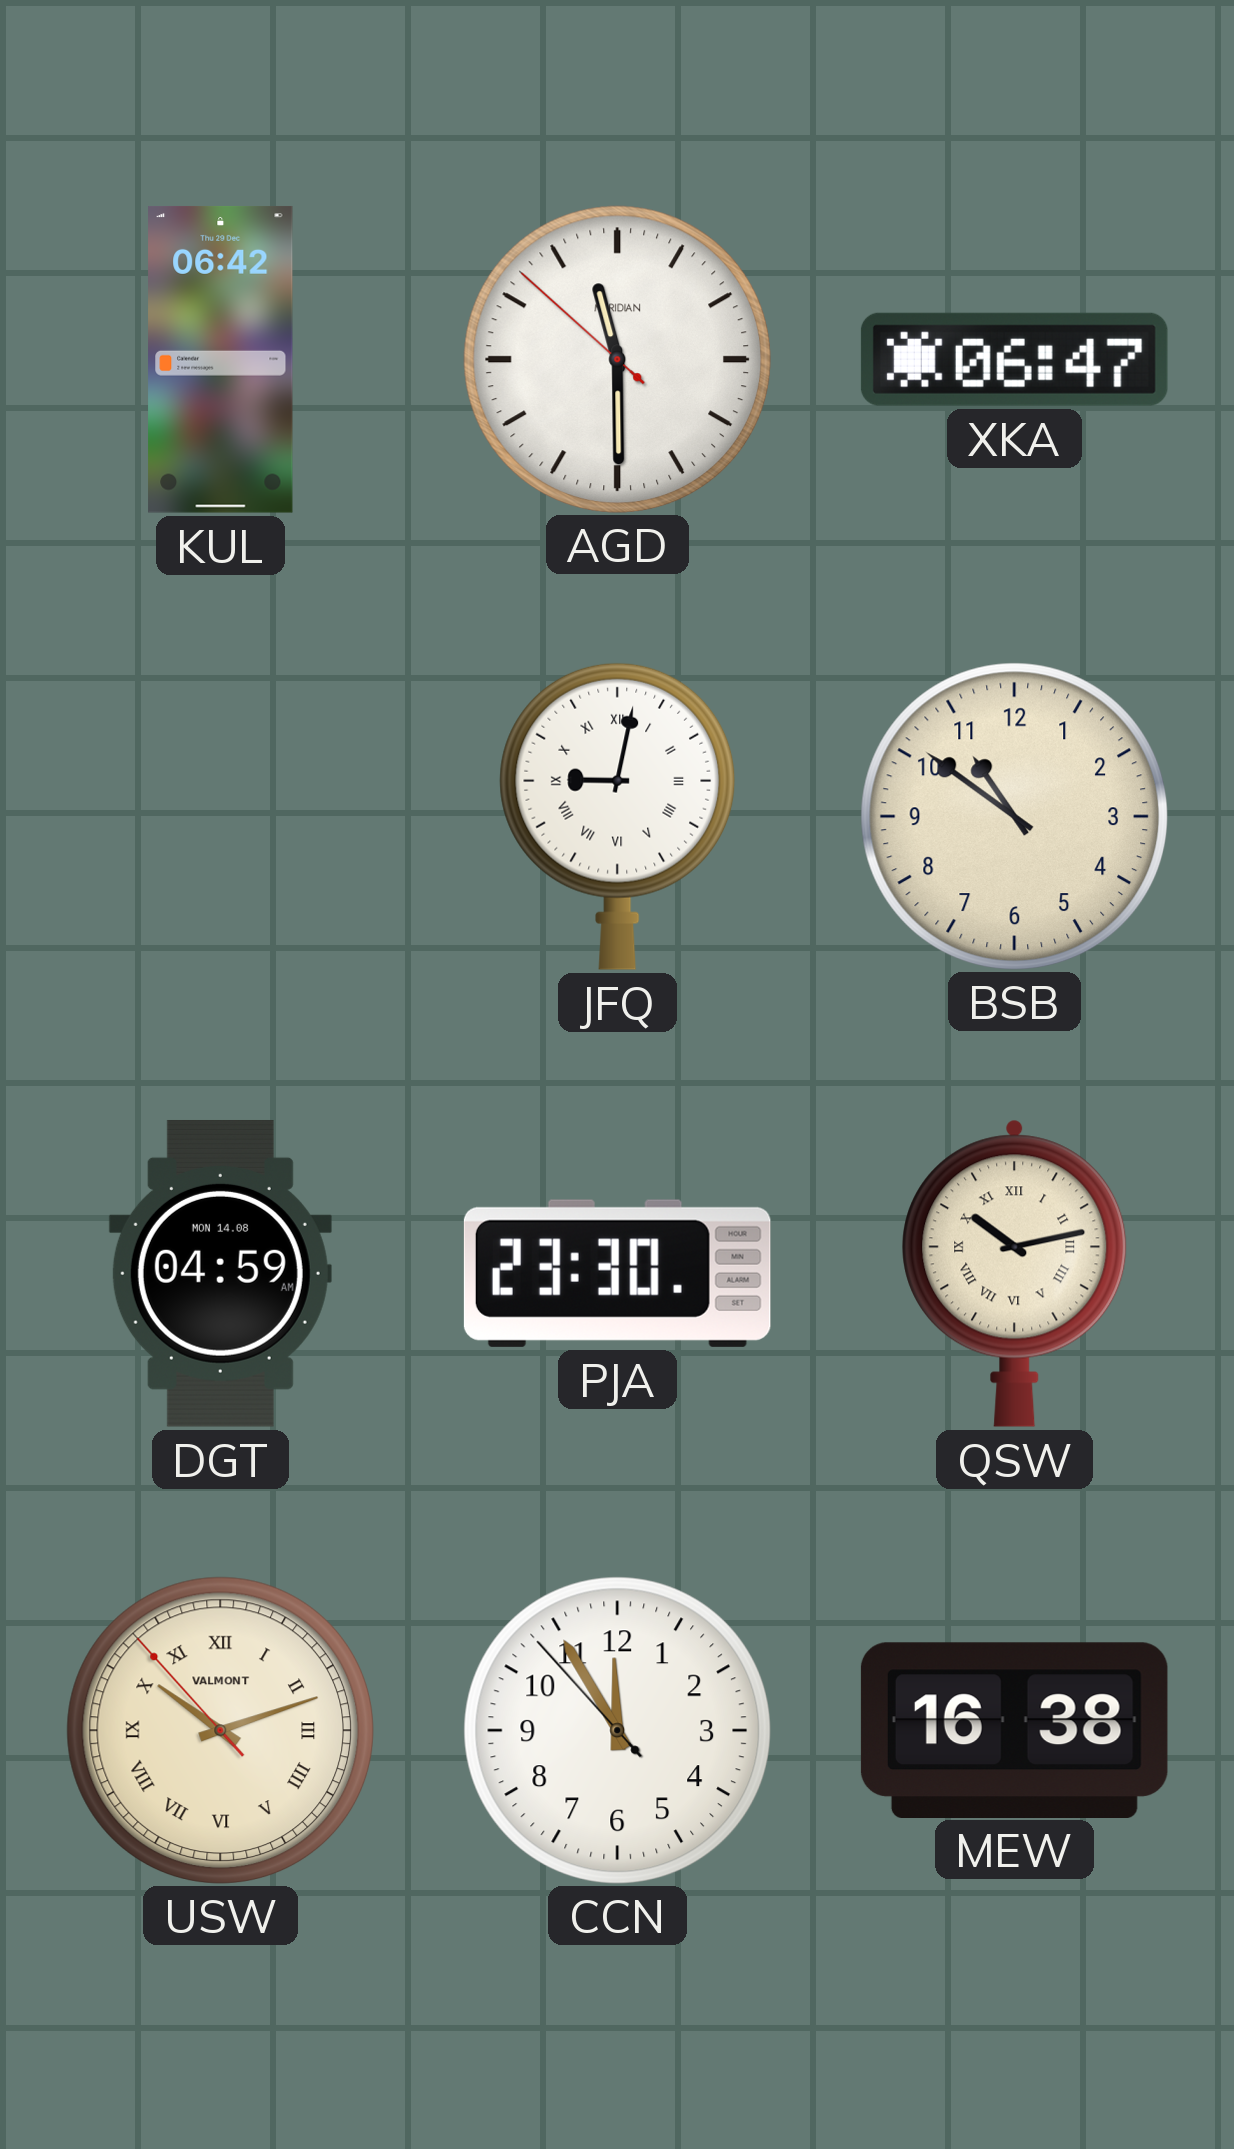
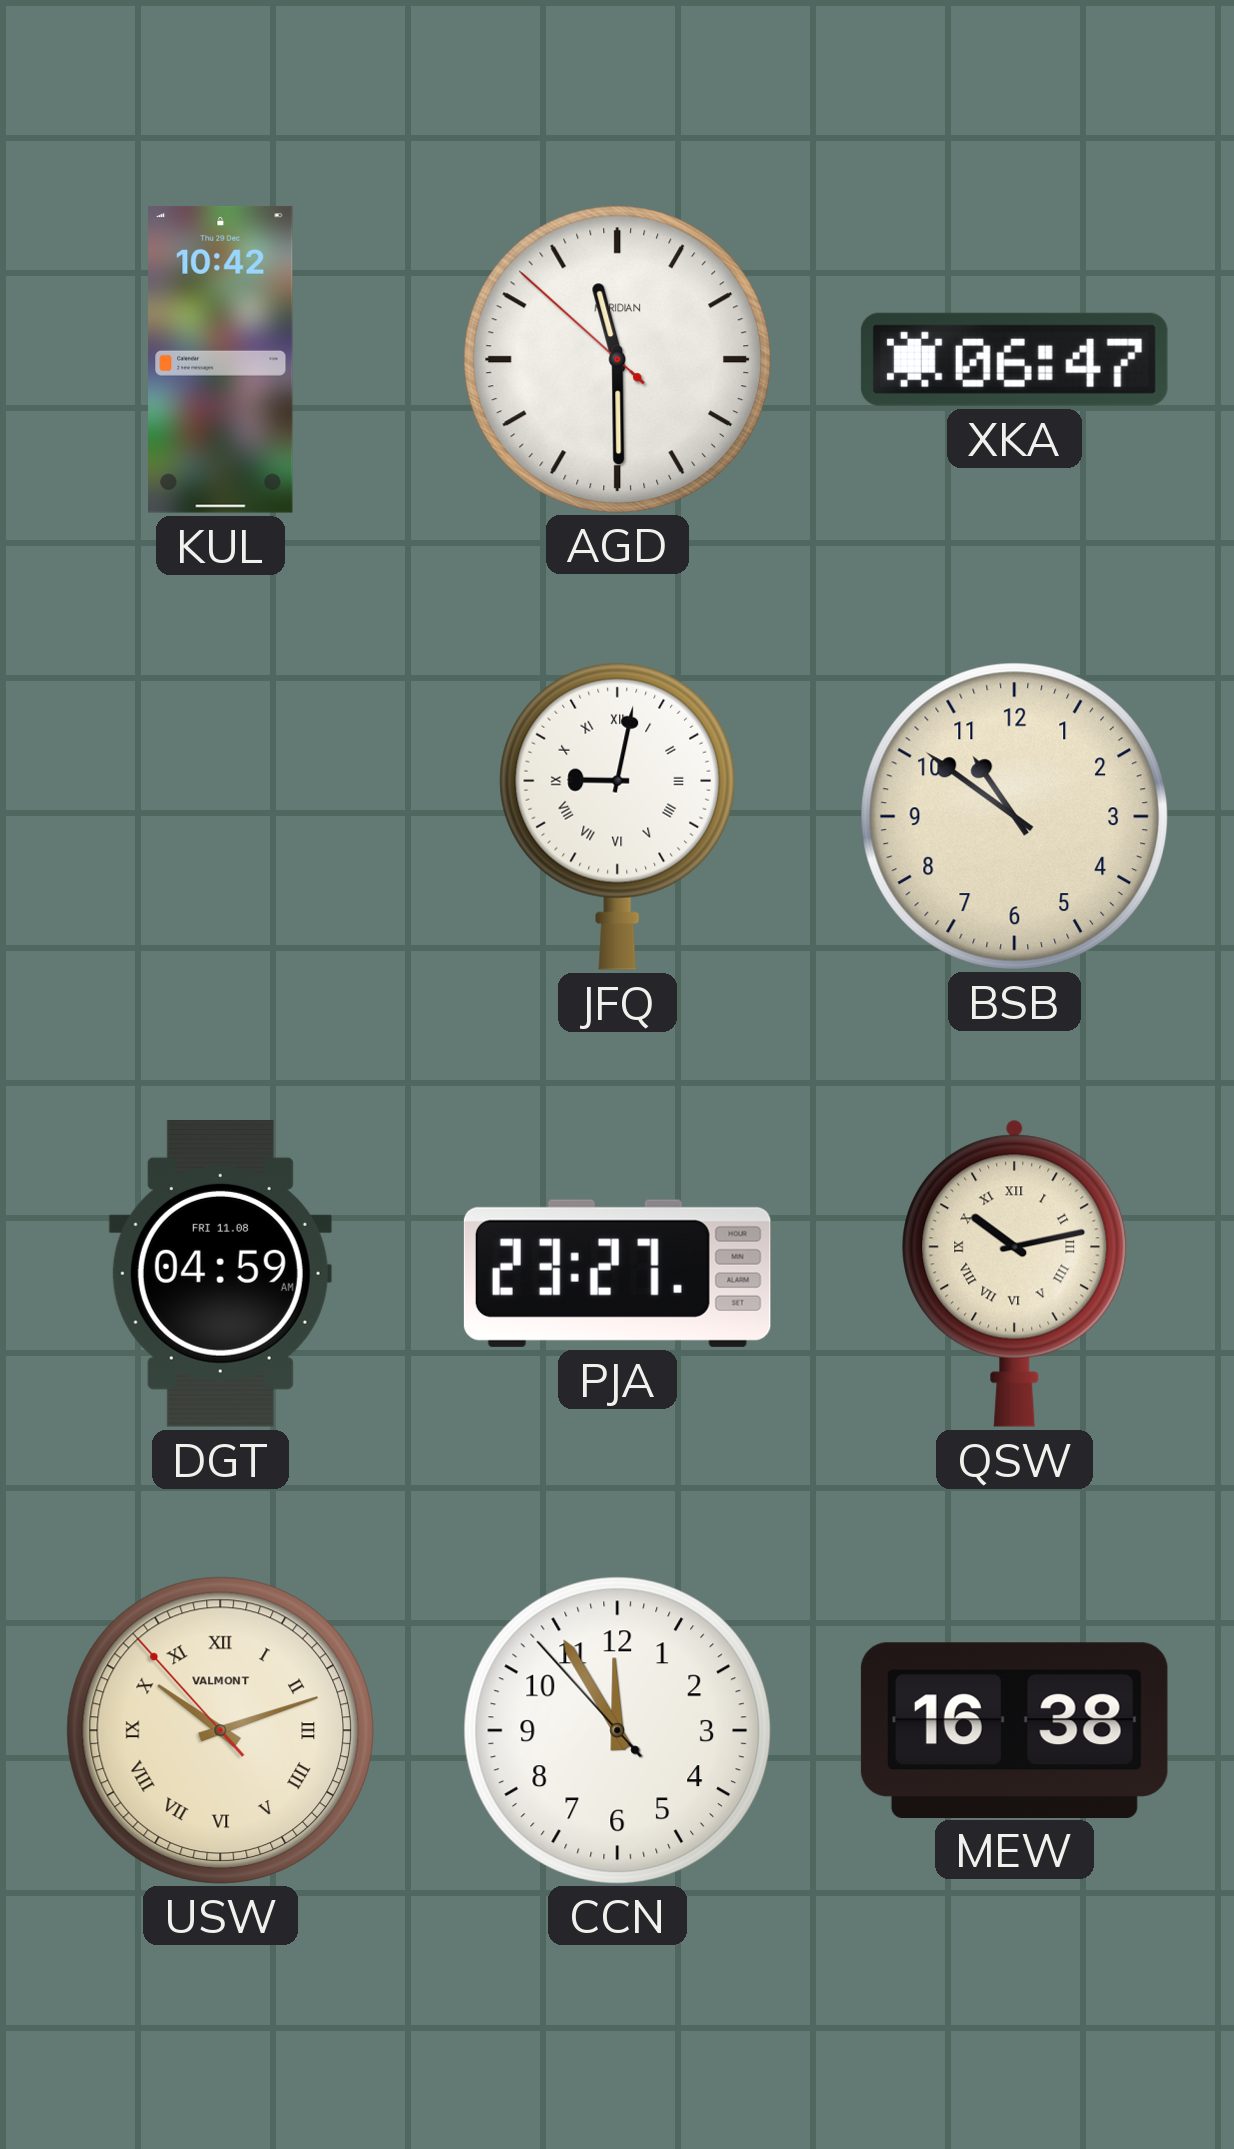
KUL: 06:42 -> 10:42 (221, 359)
DGT date: MON 14.08 -> FRI 11.08 (220, 1273)
PJA: 23:30 -> 23:27 (617, 1273)
